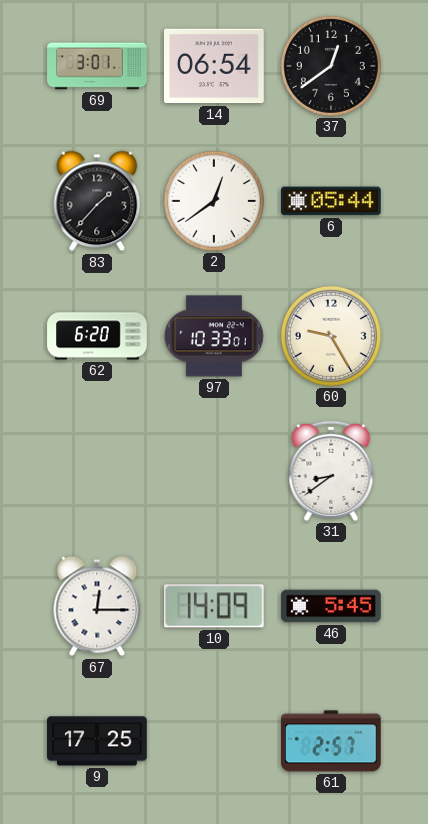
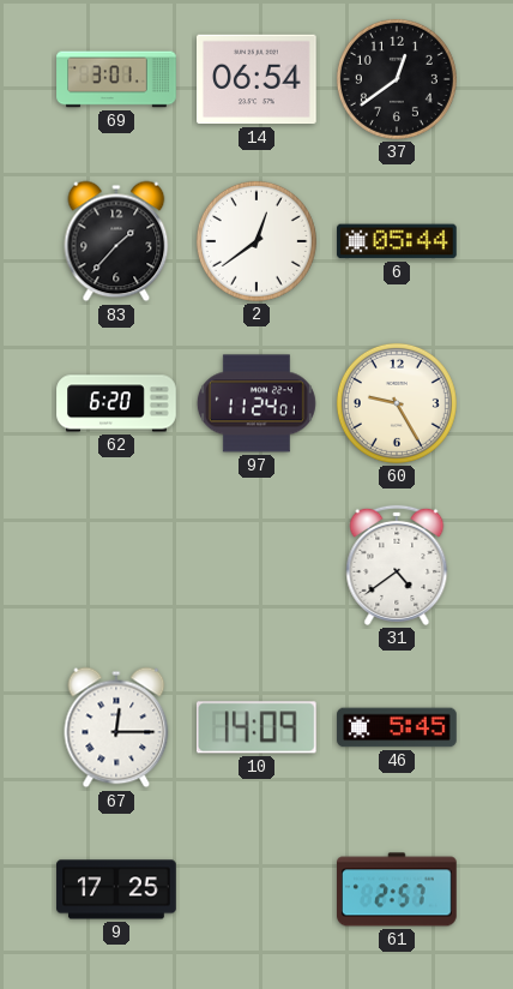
97: 10:33 -> 11:24 (256, 403)
31: 8:39 -> 4:39 (397, 565)
